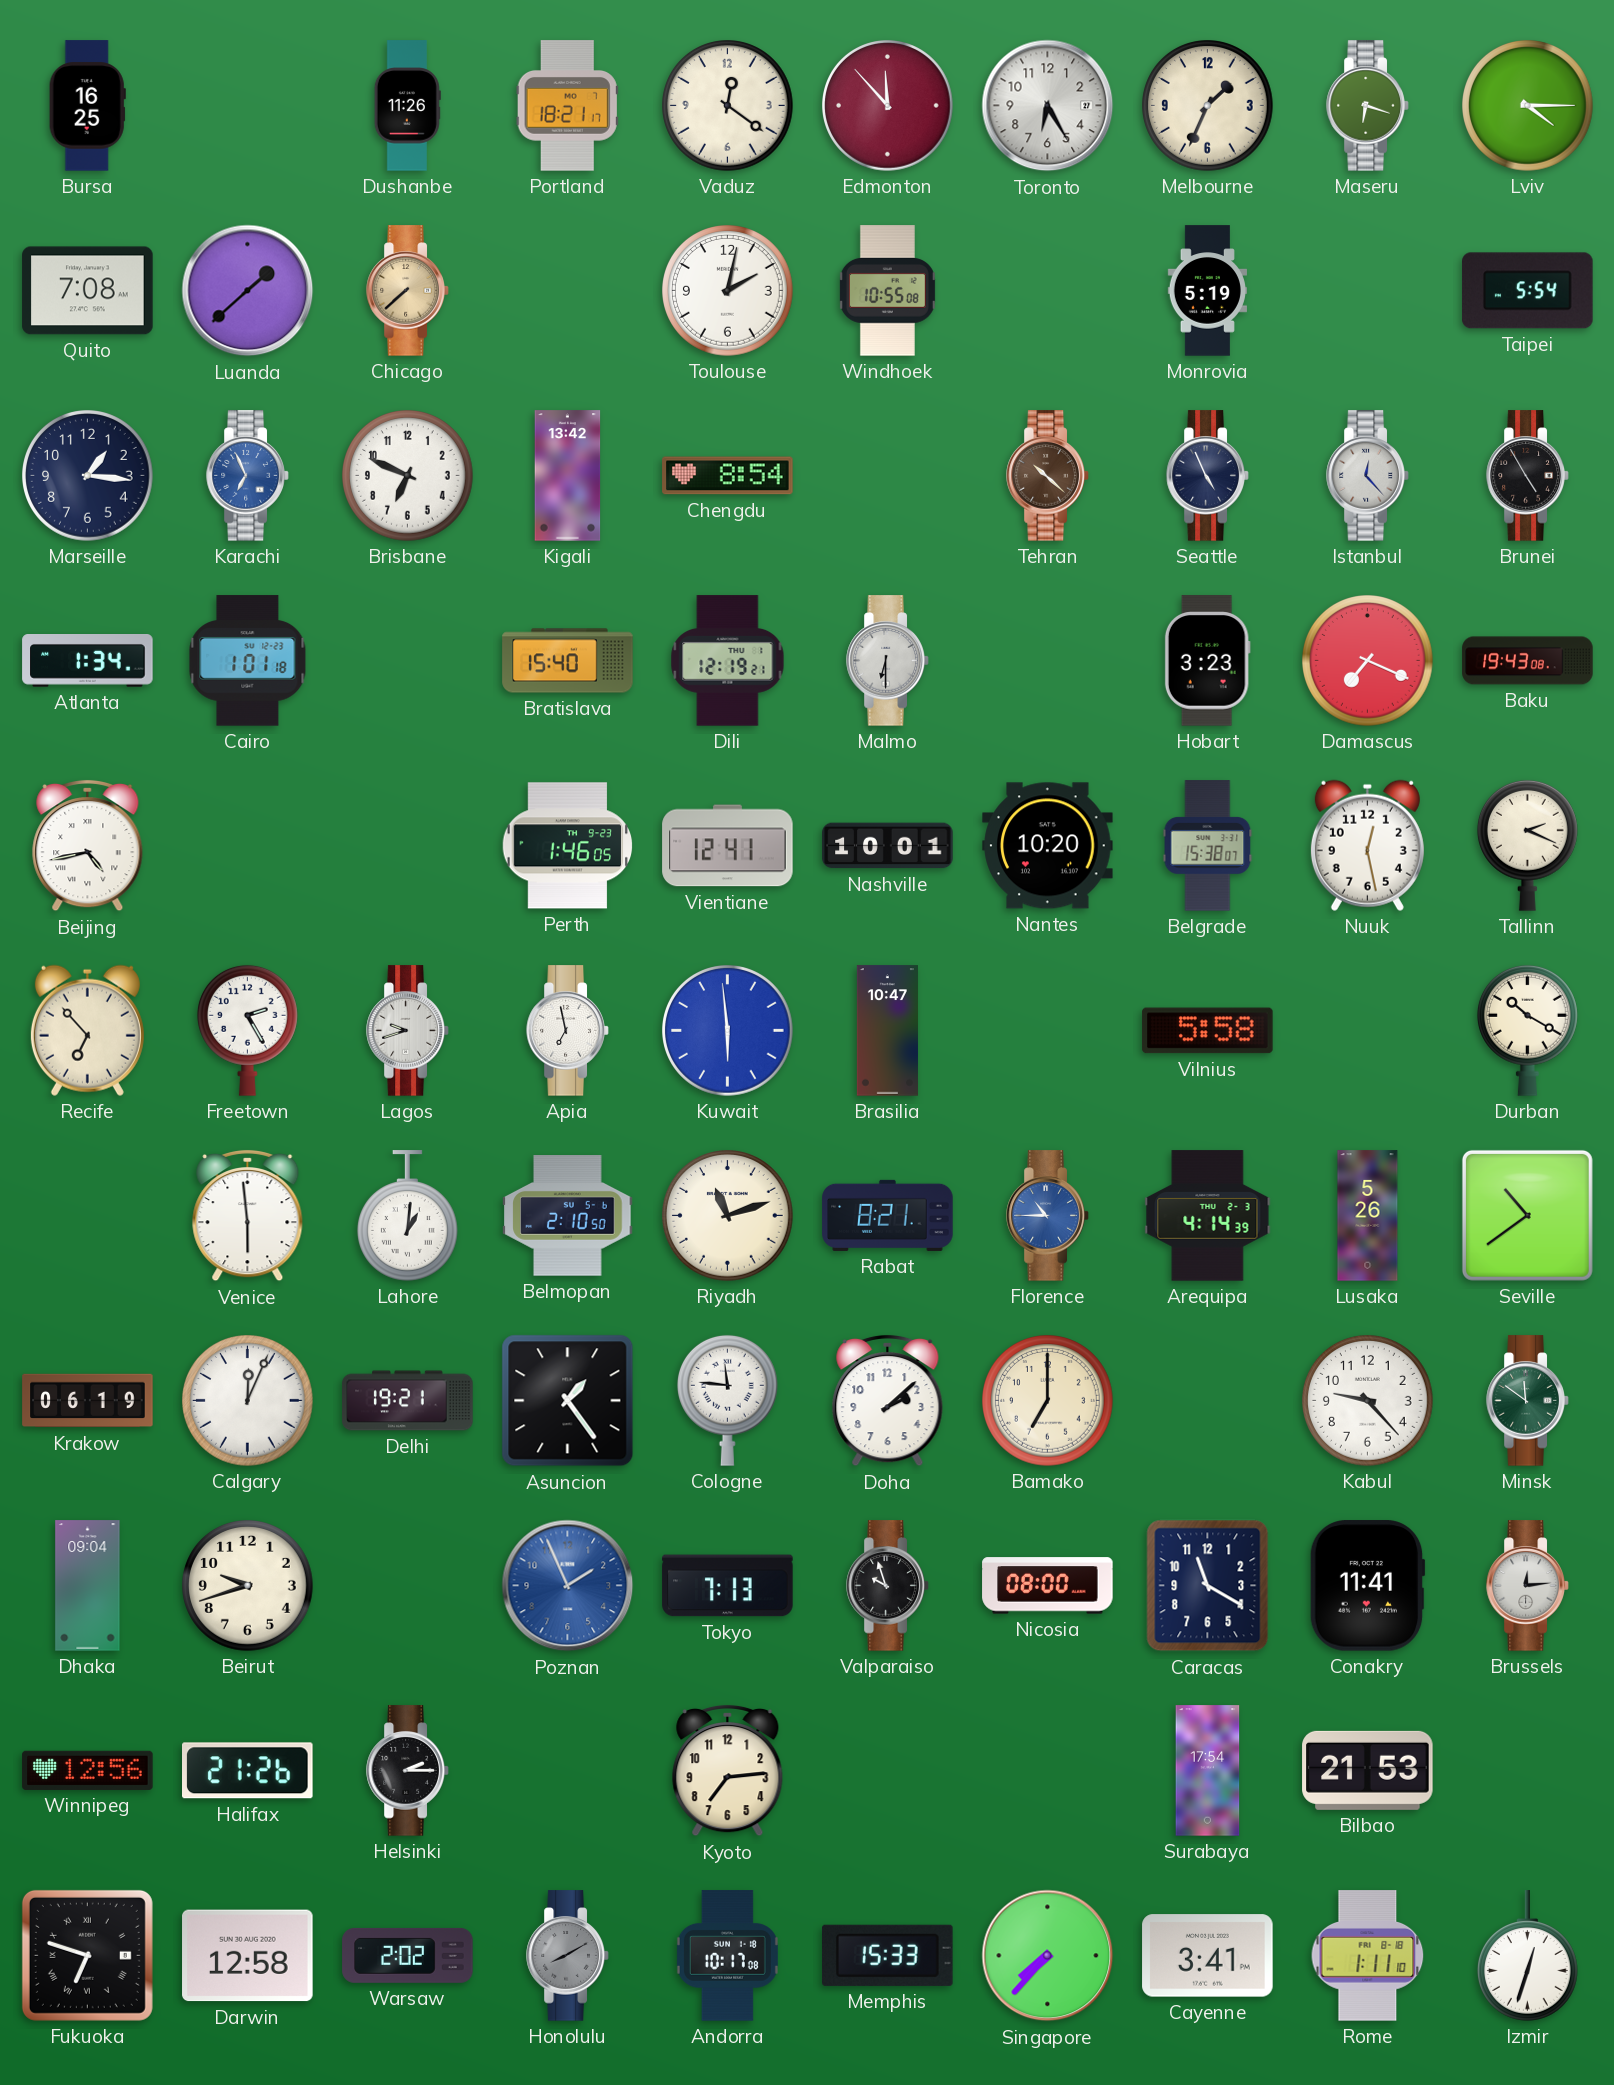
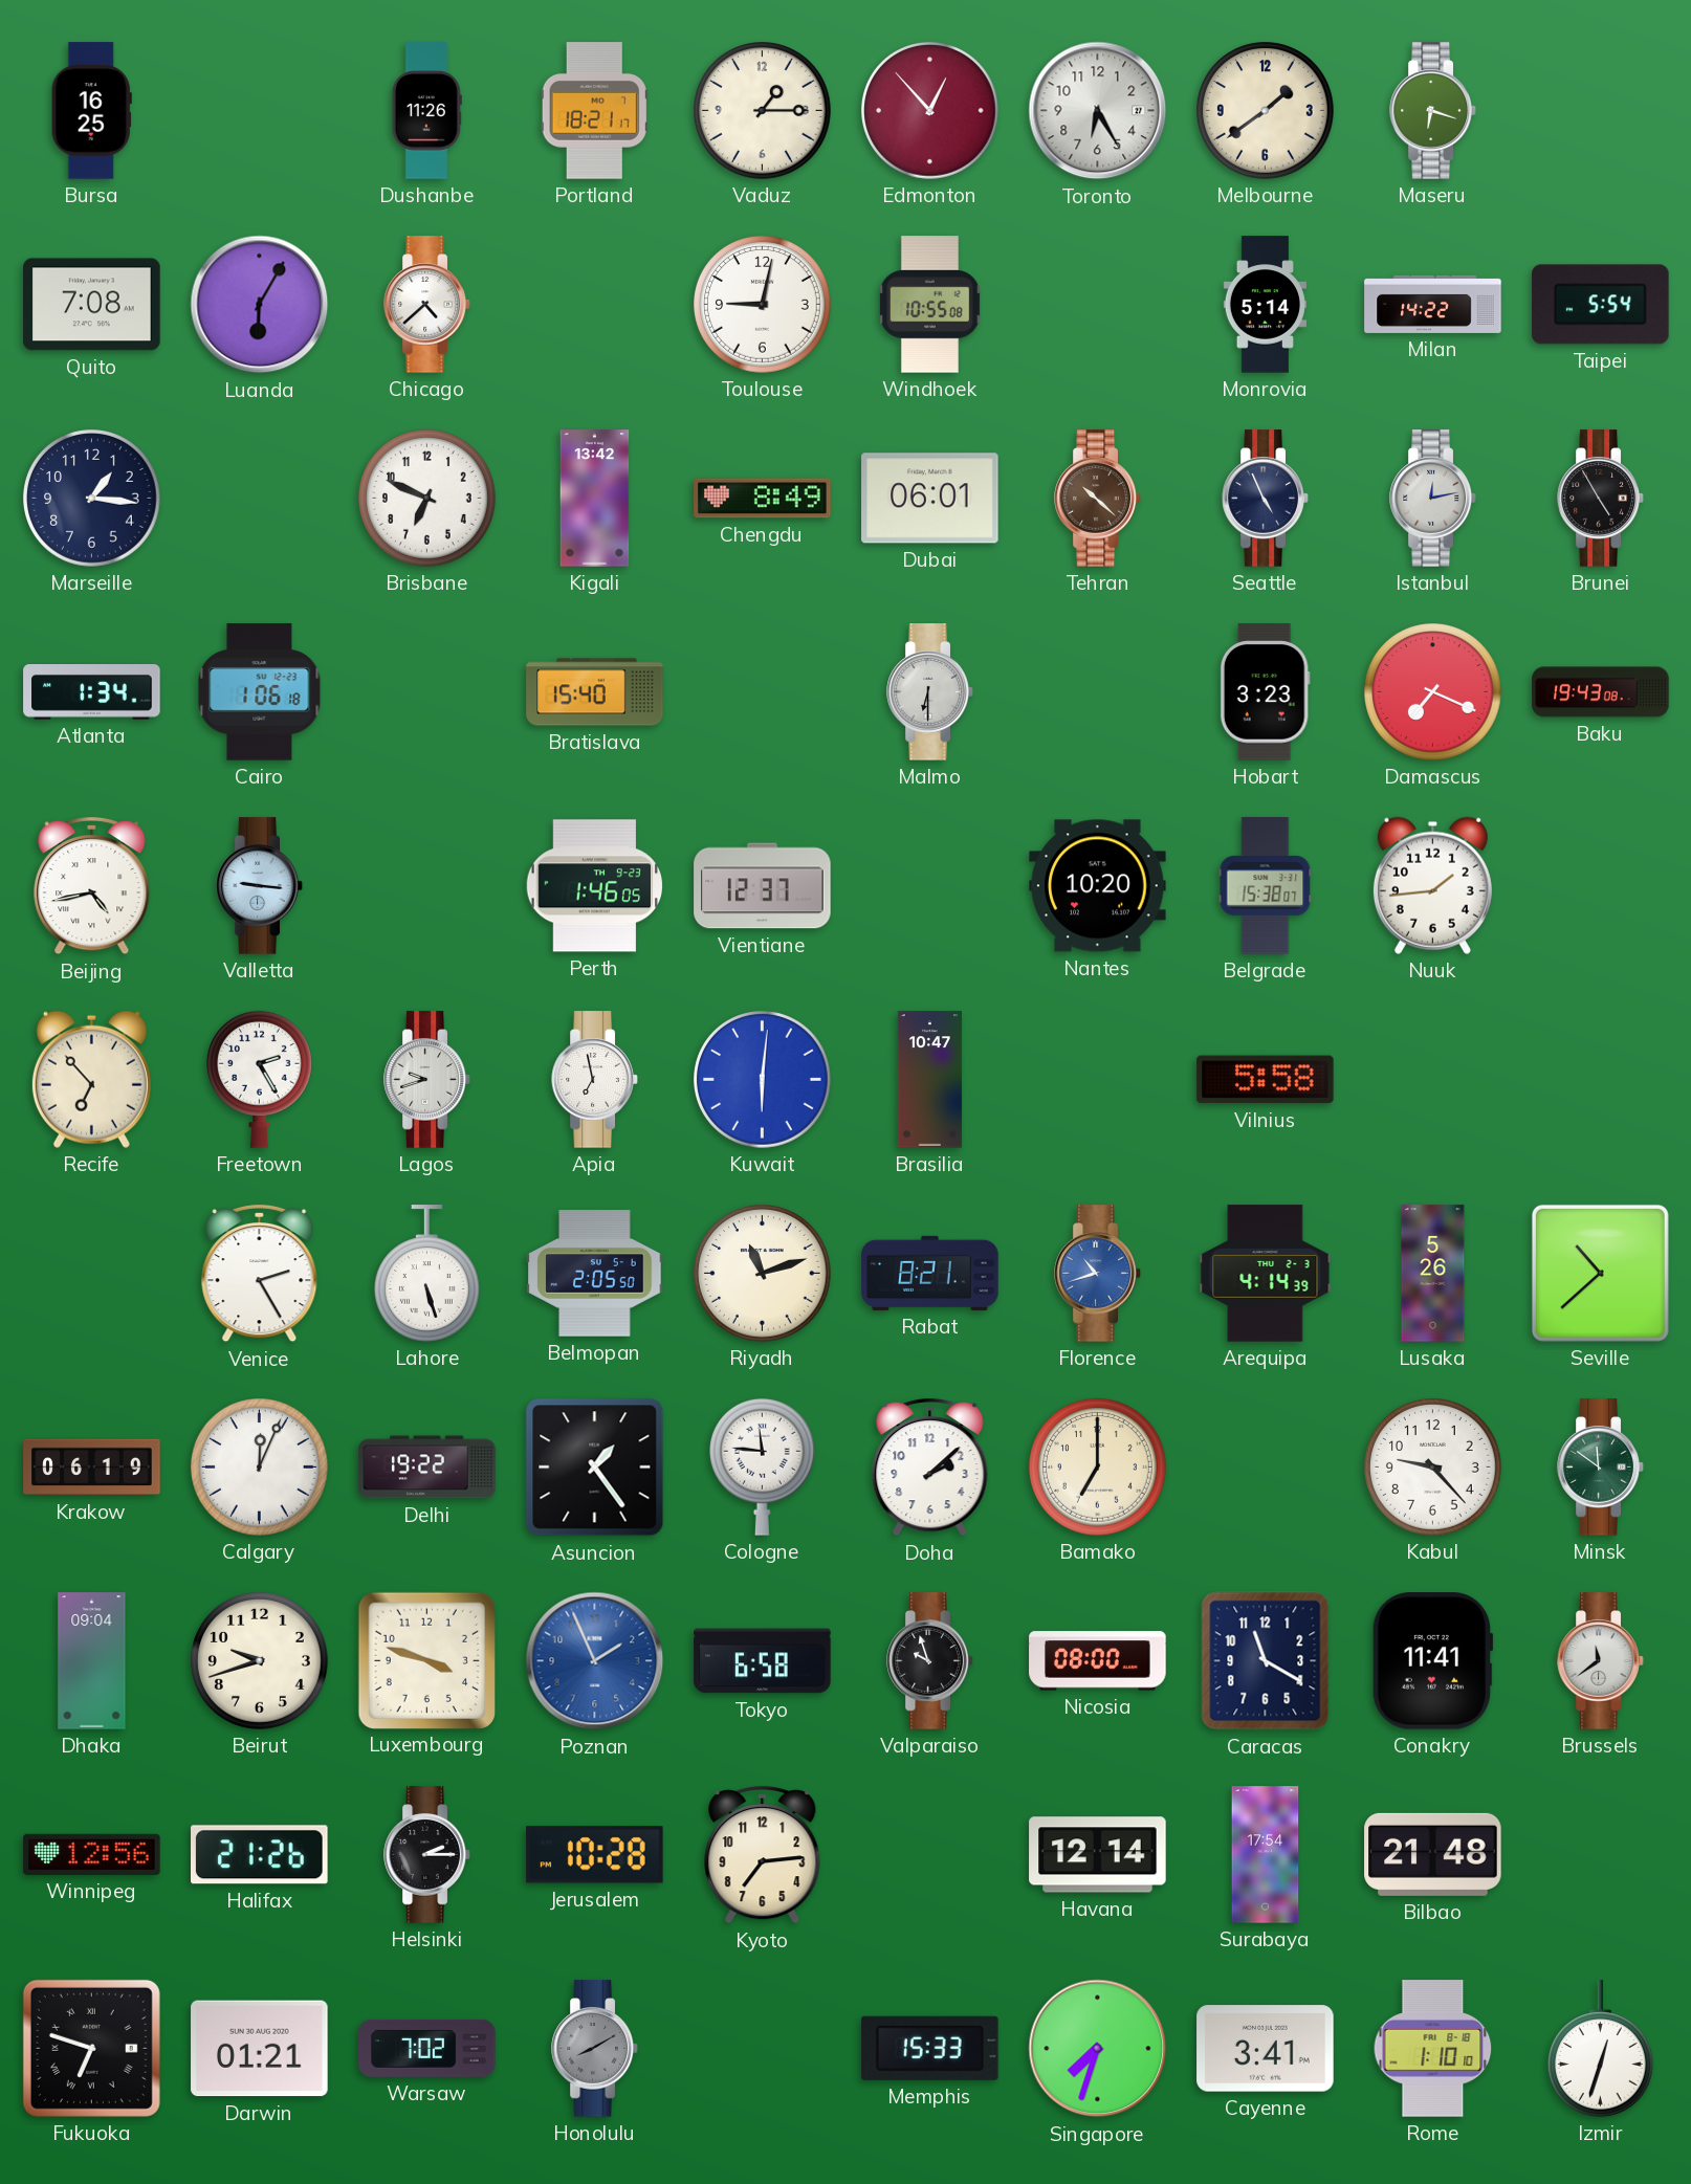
Vaduz: 12:21 -> 1:15 (763, 111)
Edmonton: 11:53 -> 12:53 (930, 111)
Melbourne: 1:34 -> 1:39 (1266, 111)
Lviv: 4:15 -> none (1528, 106)
Luanda: 1:38 -> 6:05 (260, 305)
Chicago: 7:38 -> 4:38 (427, 305)
Chicago dial: champagne -> white (427, 305)
Toulouse: 2:02 -> 9:02 (763, 305)
Monrovia: 5:19 -> 5:14 (1265, 305)
Milan: none -> 14:22 (1433, 304)
Karachi: 6:56 -> none (248, 476)
Chengdu: 8:54 -> 8:49 (763, 499)
Dubai: none -> 06:01 (930, 499)
Istanbul: 12:23 -> 12:13 (1433, 499)
Cairo: 1:01 -> 1:06 (260, 692)
Dili: 12:19 -> none (728, 661)
Valletta: none -> 9:16 (260, 886)
Vientiane: 12:41 -> 12:37 (763, 886)
Nashville: 10:01 -> none (888, 846)
Nuuk: 12:28 -> 1:44 (1432, 885)
Tallinn: 2:19 -> none (1527, 845)
Kuwait: 5:59 -> 6:01 (763, 1080)
Durban: 10:20 -> none (1527, 1030)
Venice: 5:59 -> 2:25 (260, 1274)
Lahore: 1:01 -> 5:27 (426, 1274)
Belmopan: 2:10 -> 2:05 (595, 1274)
Florence: 10:45 -> 10:42 (1098, 1274)
Seville: 10:39 -> 10:38 (1600, 1273)
Delhi: 19:21 -> 19:22 (427, 1468)
Luxembourg: none -> 3:48 (426, 1660)
Tokyo: 7:13 -> 6:58 (763, 1661)
Brussels: 12:14 -> 11:39 (1601, 1661)
Jerusalem: none -> 10:28 (595, 1855)
Havana: none -> 12:14 (1098, 1855)
Bilbao: 21:53 -> 21:48 (1433, 1854)
Darwin: 12:58 -> 01:21 (260, 2049)
Warsaw: 2:02 -> 7:02 (427, 2048)
Andorra: 10:17 -> none (727, 1956)
Singapore: 7:37 -> 7:33 (1098, 2049)
Rome: 1:11 -> 1:10 (1433, 2049)
